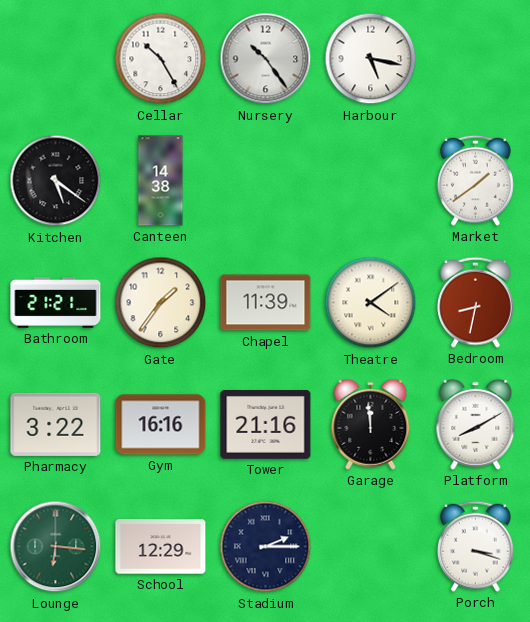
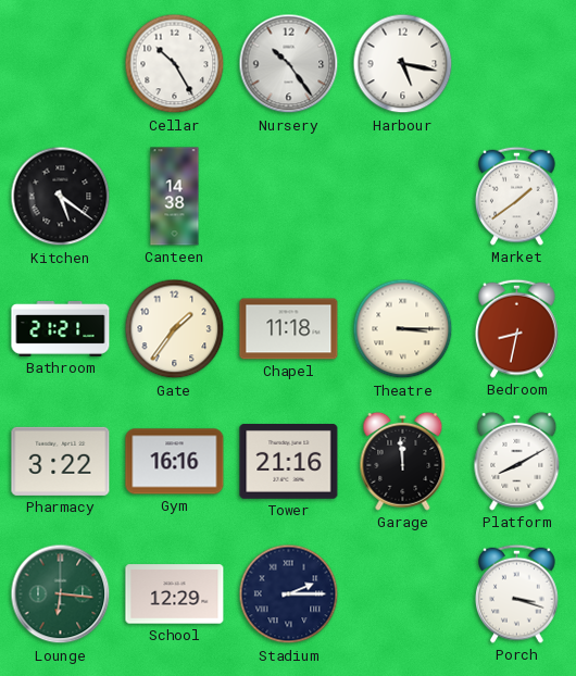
Chapel: 11:39 -> 11:18 (289, 329)
Theatre: 4:09 -> 3:15 (403, 329)
